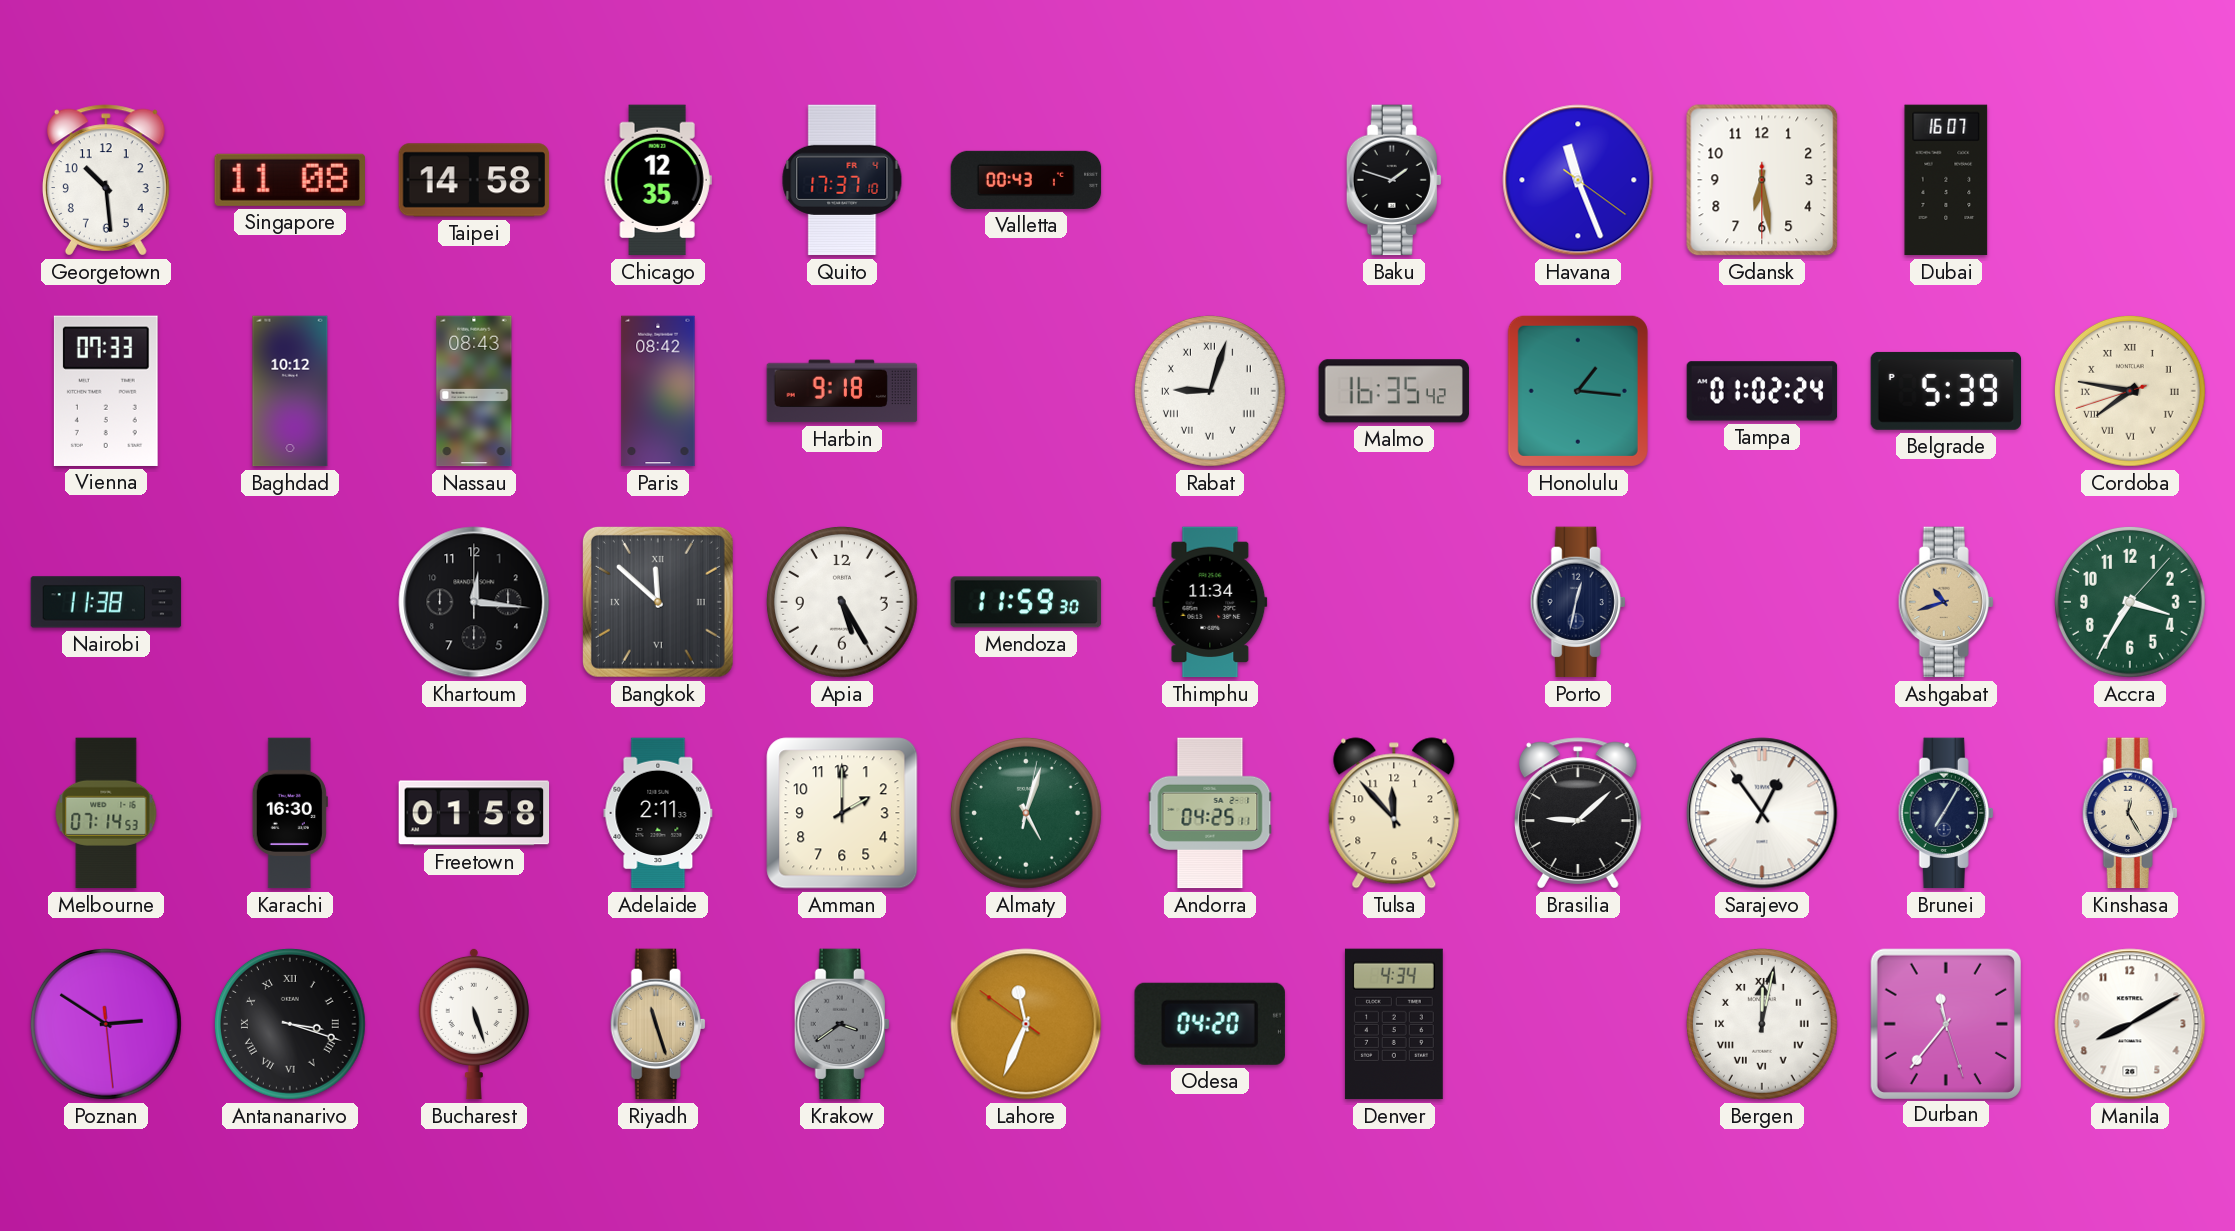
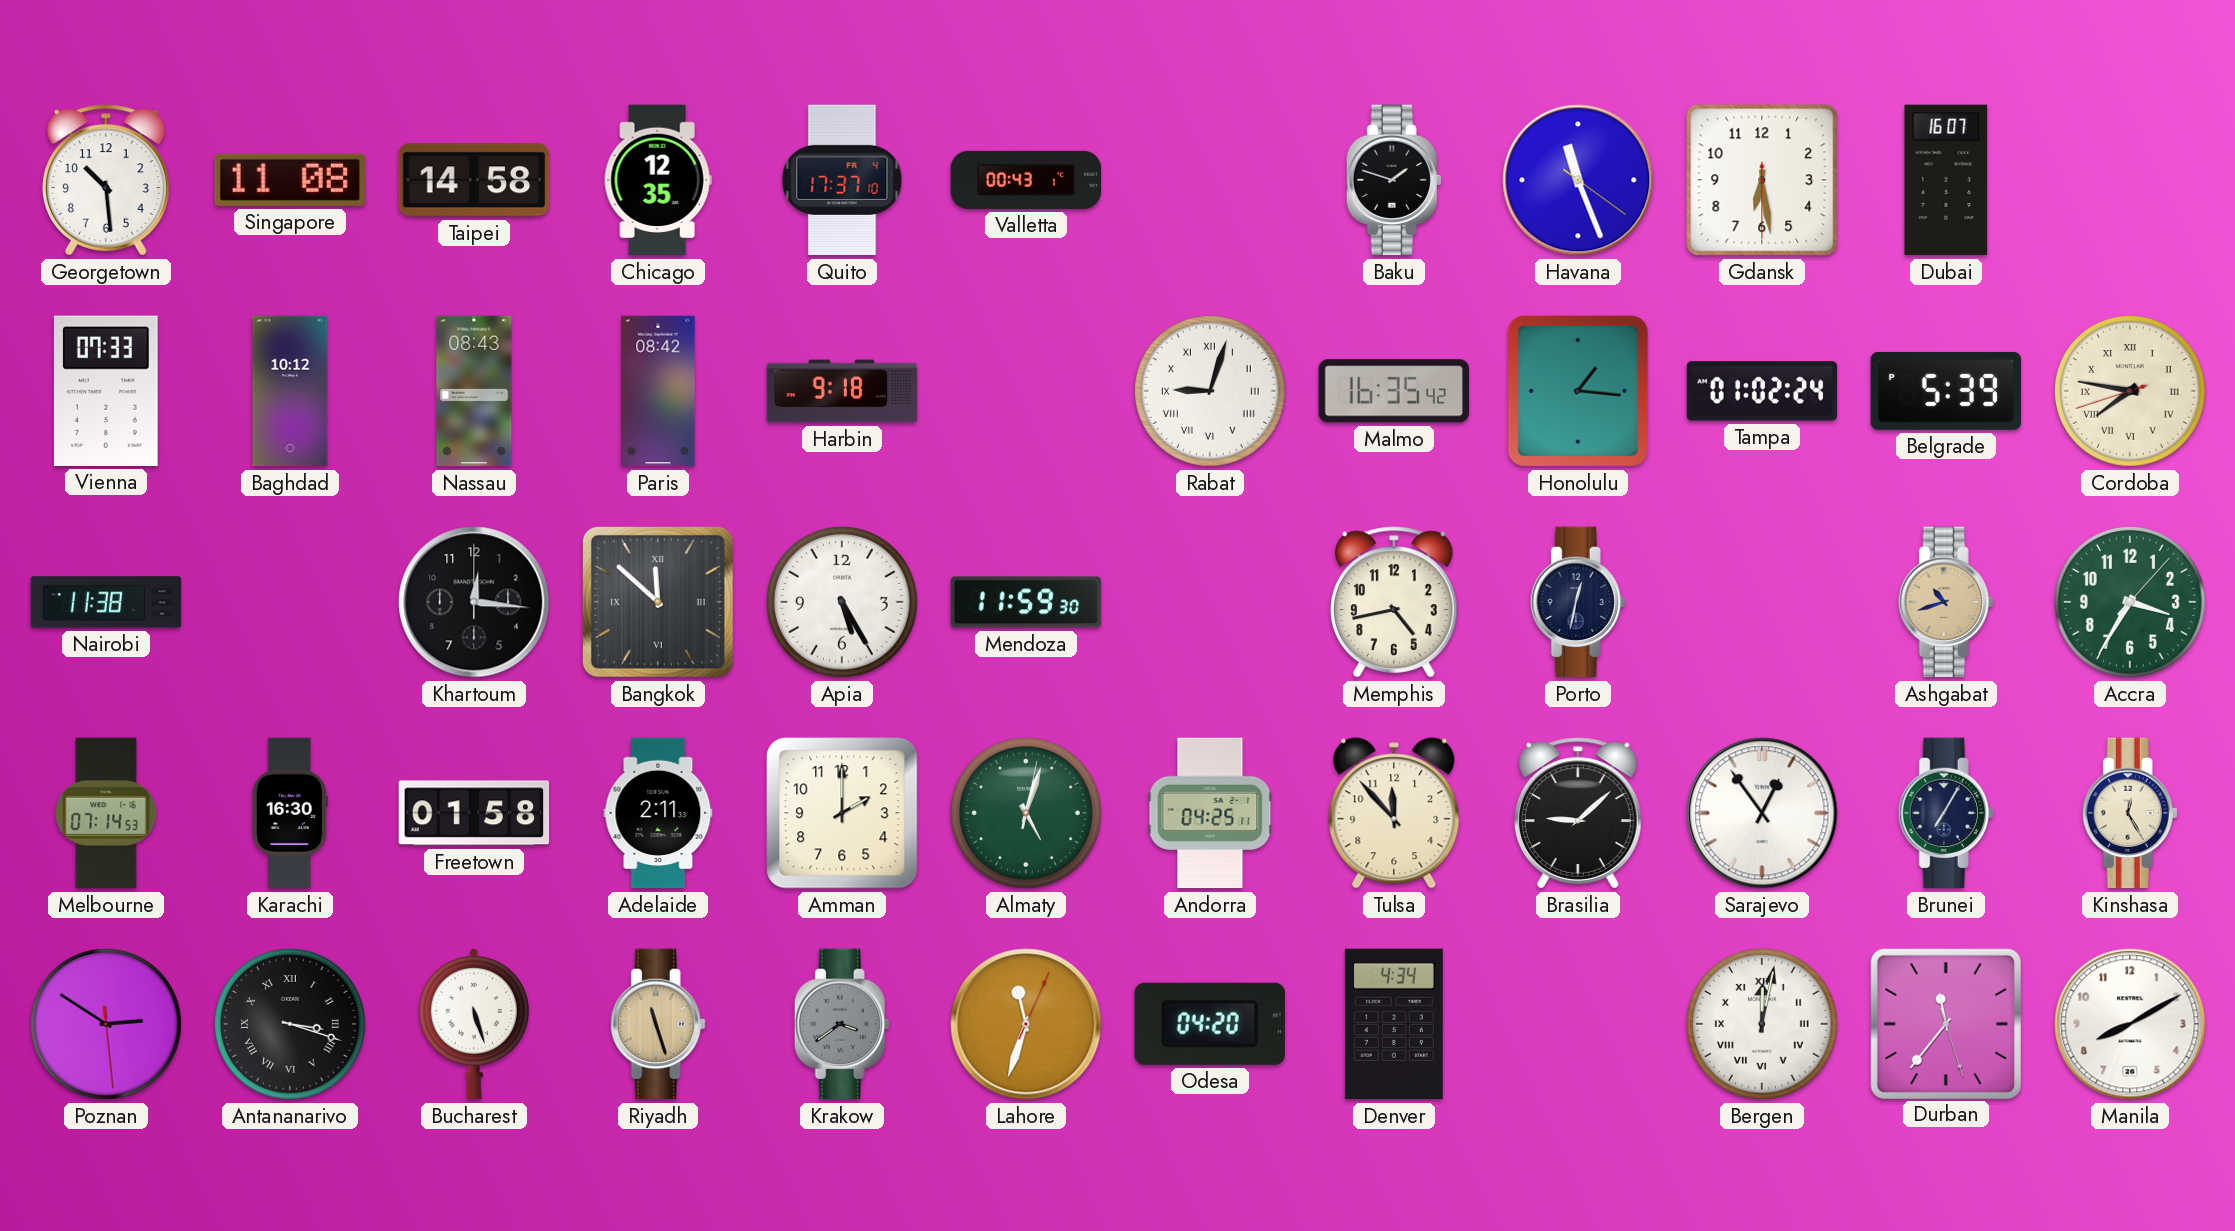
Thimphu: 11:34 -> none (1210, 602)
Memphis: none -> 4:43 (1394, 602)
Lahore: 11:33:51 -> 11:33:04 (1026, 1024)
